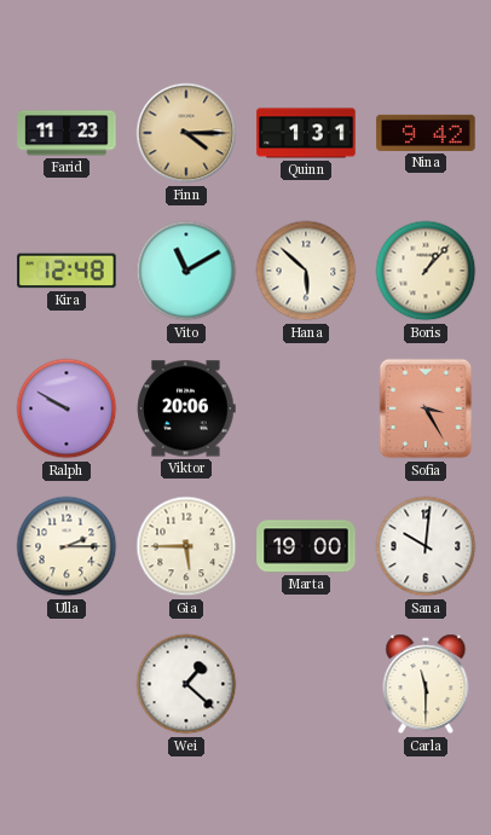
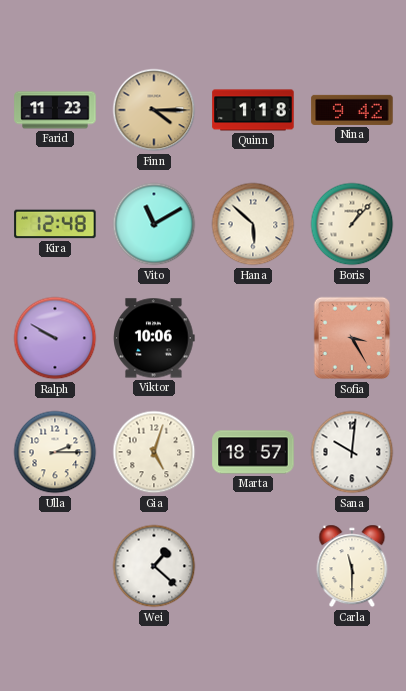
Quinn: 1:31 -> 1:18 (253, 110)
Viktor: 20:06 -> 10:06 (154, 338)
Gia: 5:45 -> 5:03 (154, 452)
Marta: 19:00 -> 18:57 (253, 452)
